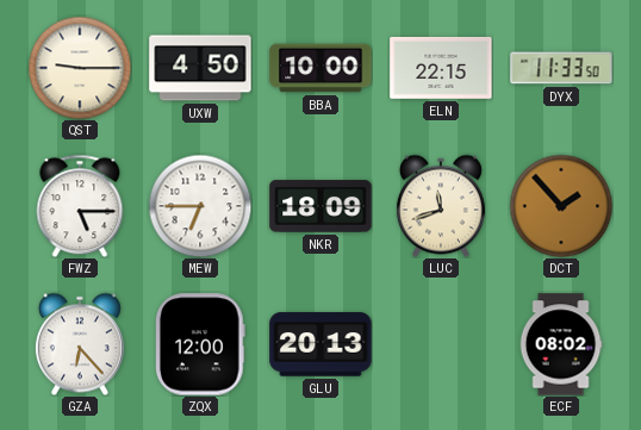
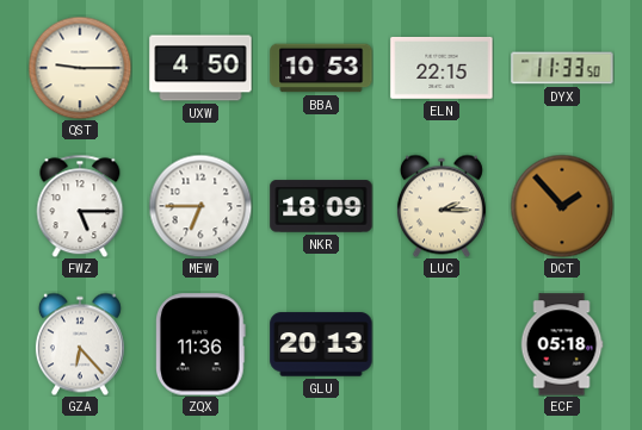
BBA: 10:00 -> 10:53 (321, 68)
LUC: 11:42 -> 2:15 (442, 206)
ZQX: 12:00 -> 11:36 (200, 344)
ECF: 08:02 -> 05:18 (562, 344)
